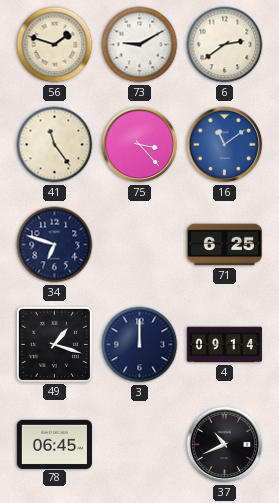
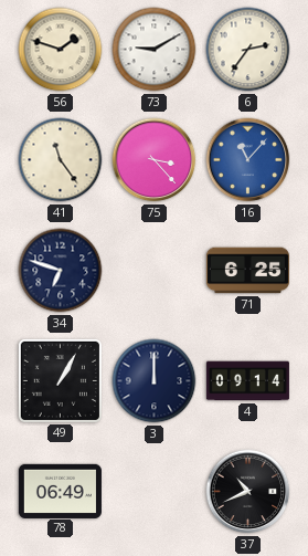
6: 2:39 -> 2:36 (248, 50)
16: 11:09 -> 11:07 (248, 160)
49: 1:18 -> 1:05 (60, 380)
78: 06:45 -> 06:49 (60, 491)
